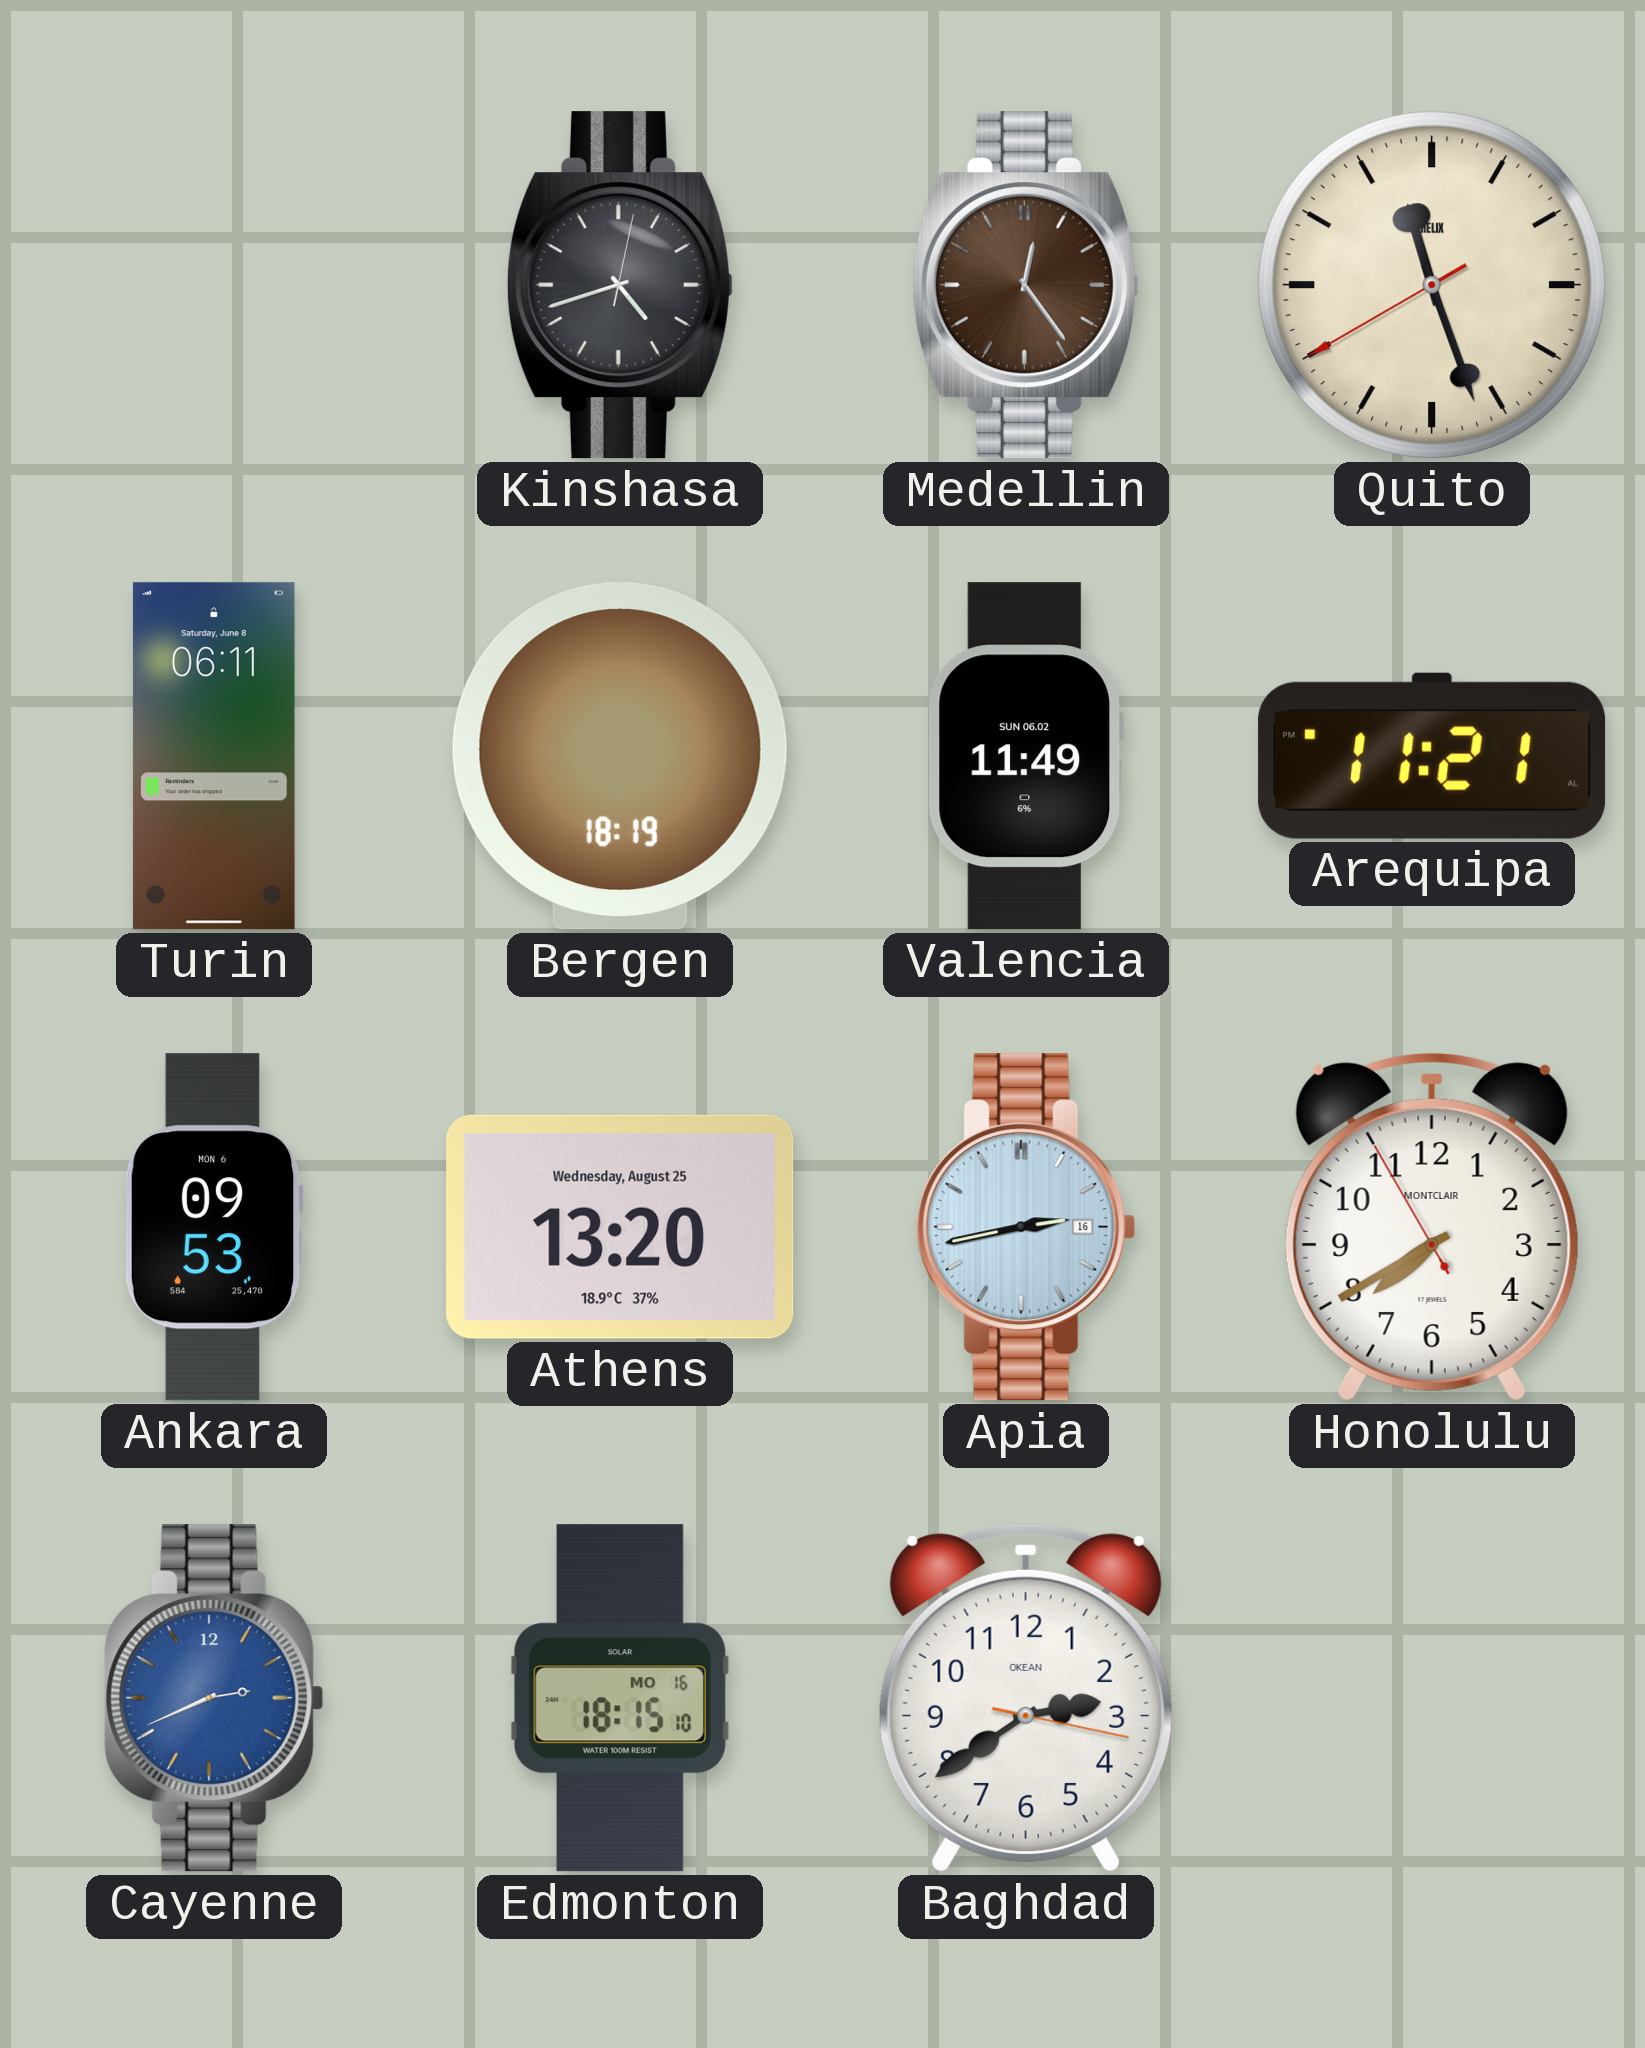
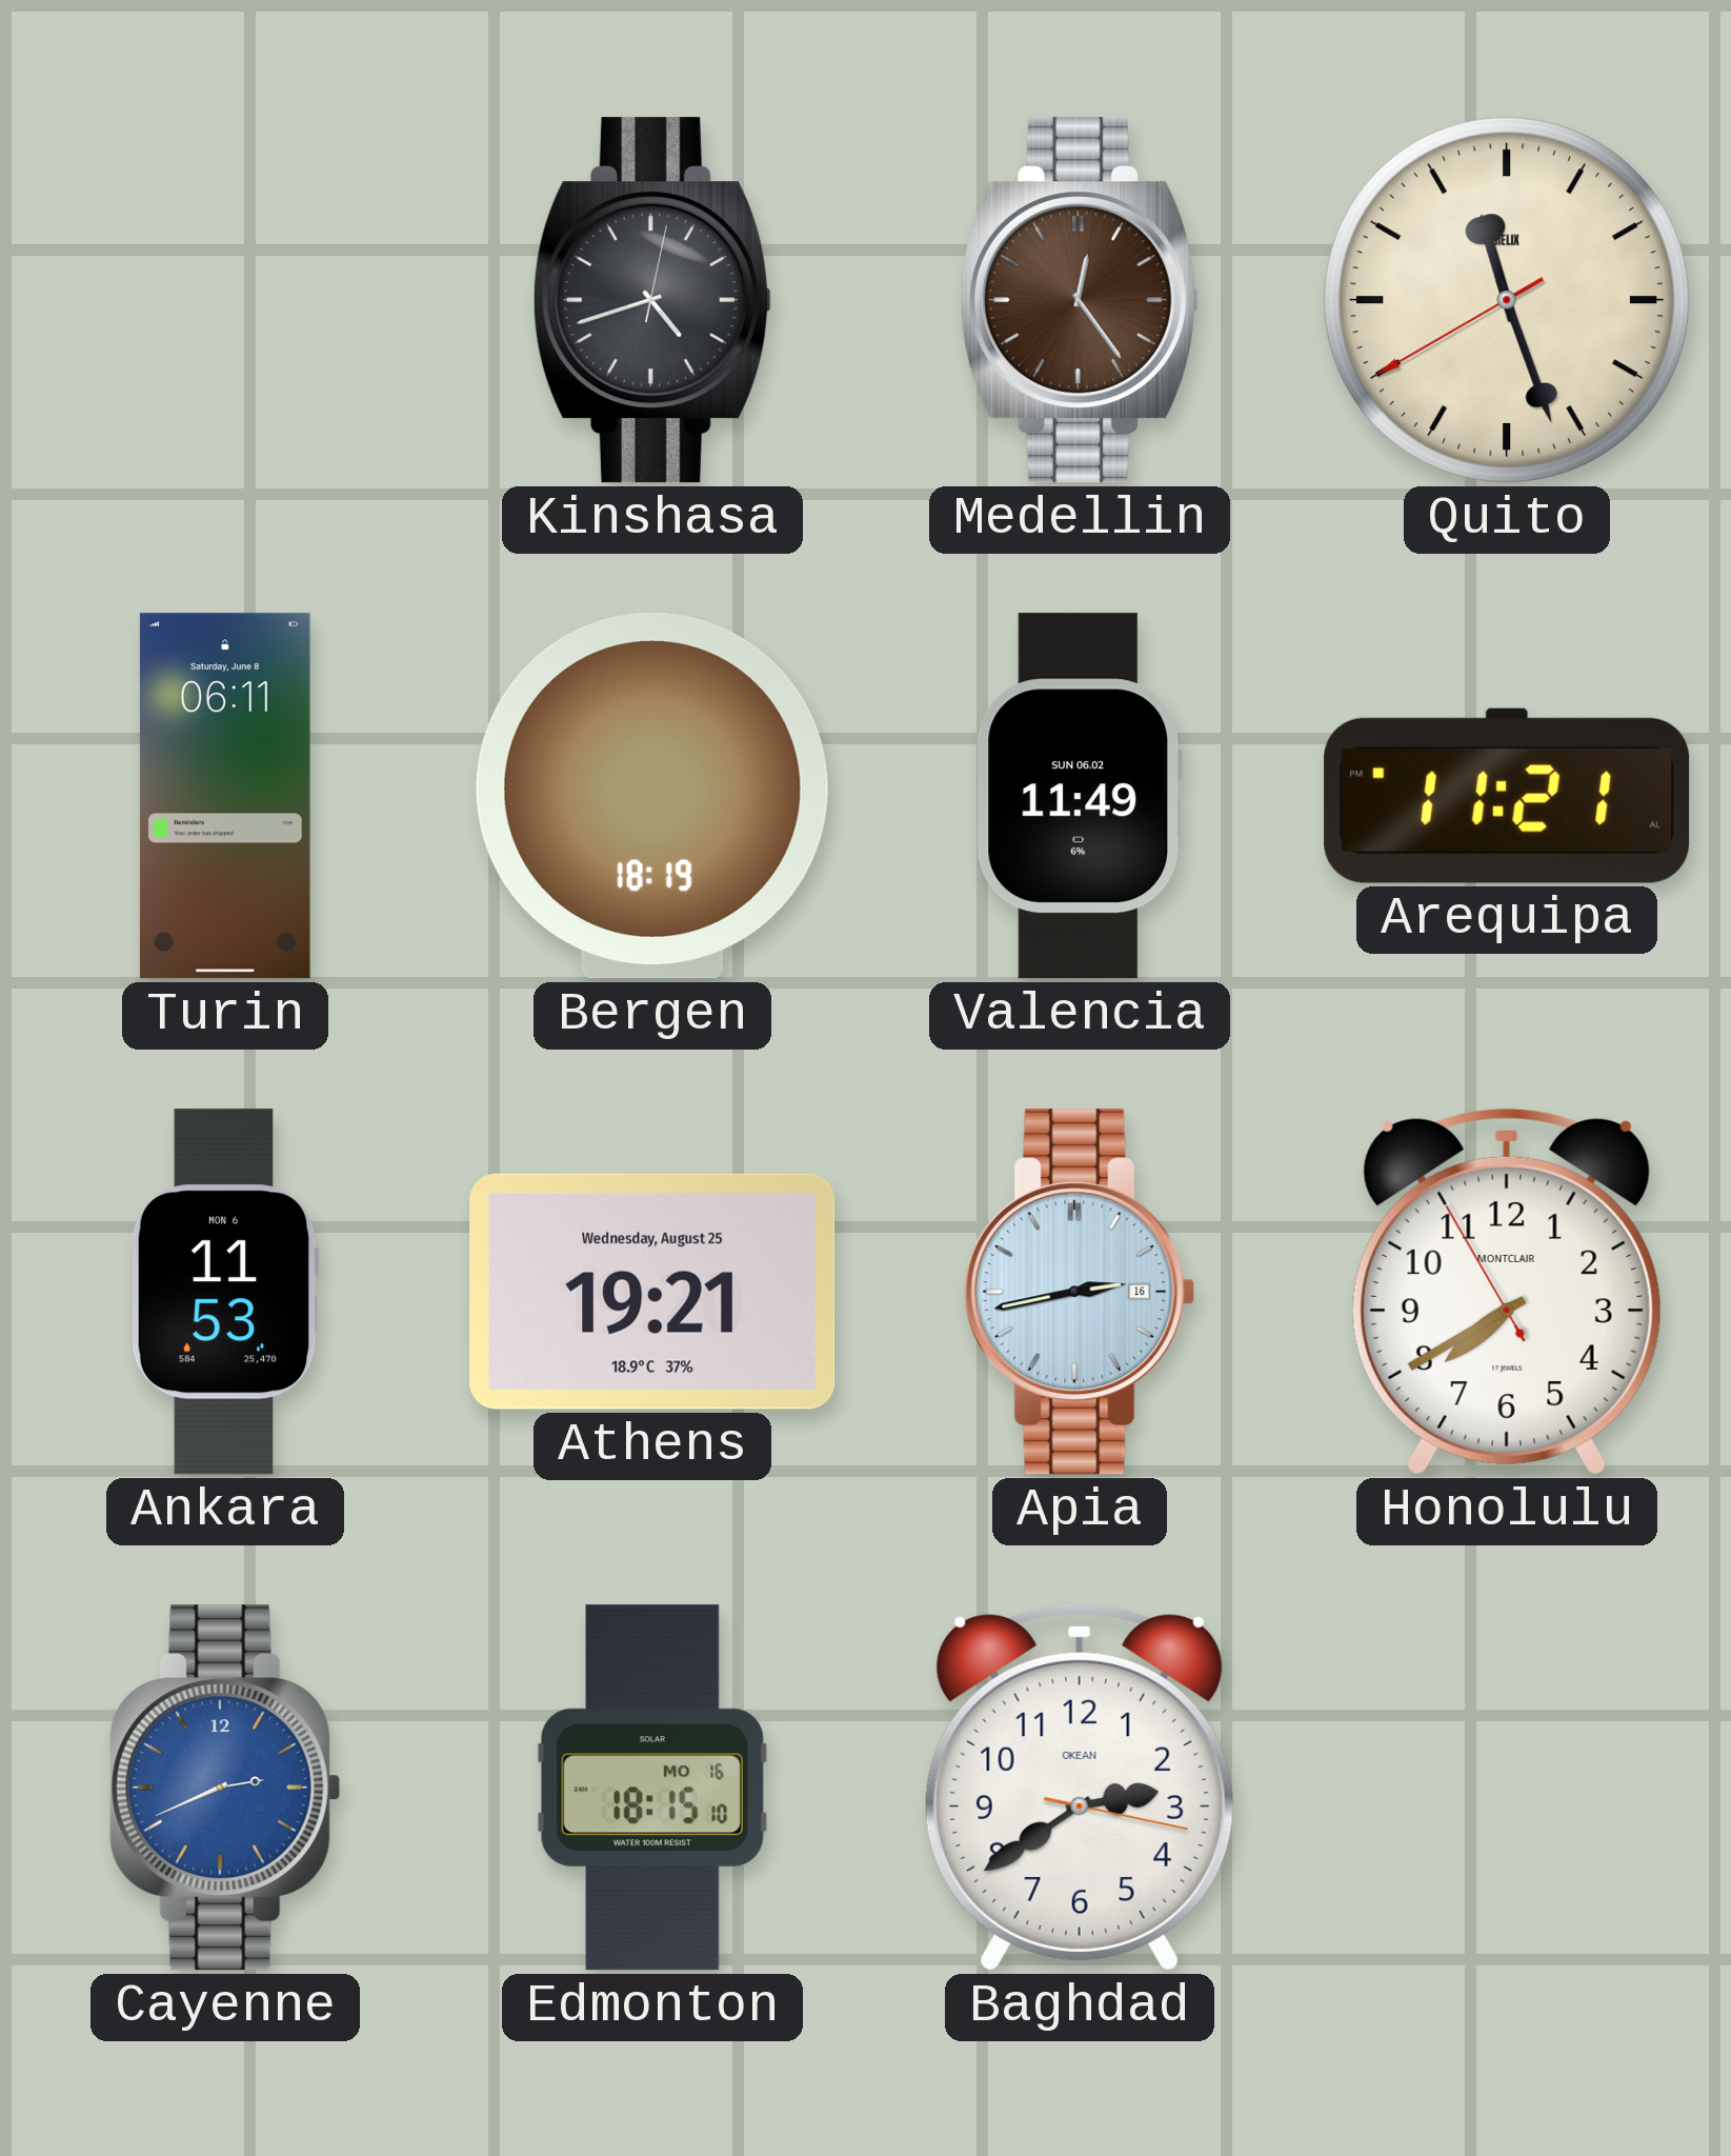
Ankara: 09:53 -> 11:53 (225, 1292)
Athens: 13:20 -> 19:21 (652, 1292)
